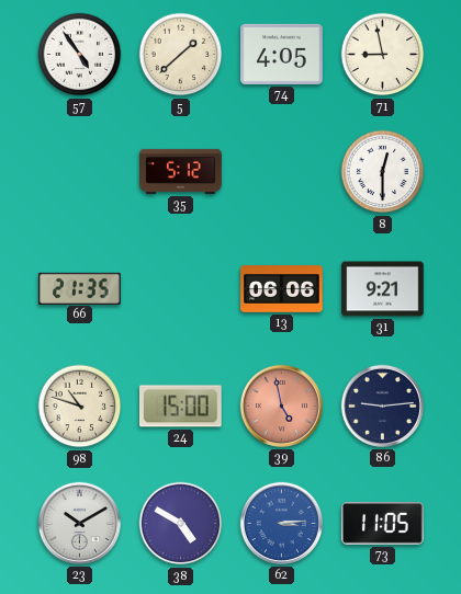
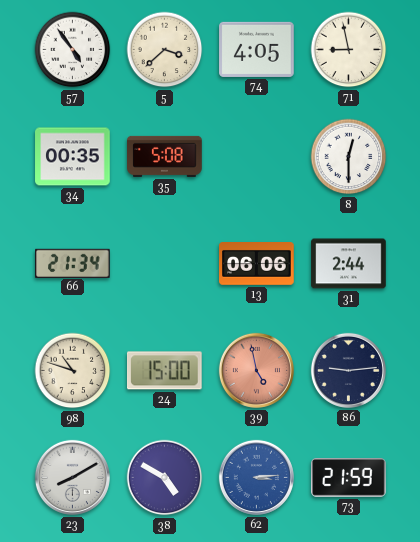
5: 1:38 -> 3:38 (165, 50)
34: none -> 00:35 (73, 157)
35: 5:12 -> 5:08 (165, 156)
66: 21:35 -> 21:34 (73, 263)
31: 9:21 -> 2:44 (349, 264)
23: 10:10 -> 8:10 (72, 477)
73: 11:05 -> 21:59 (349, 478)
